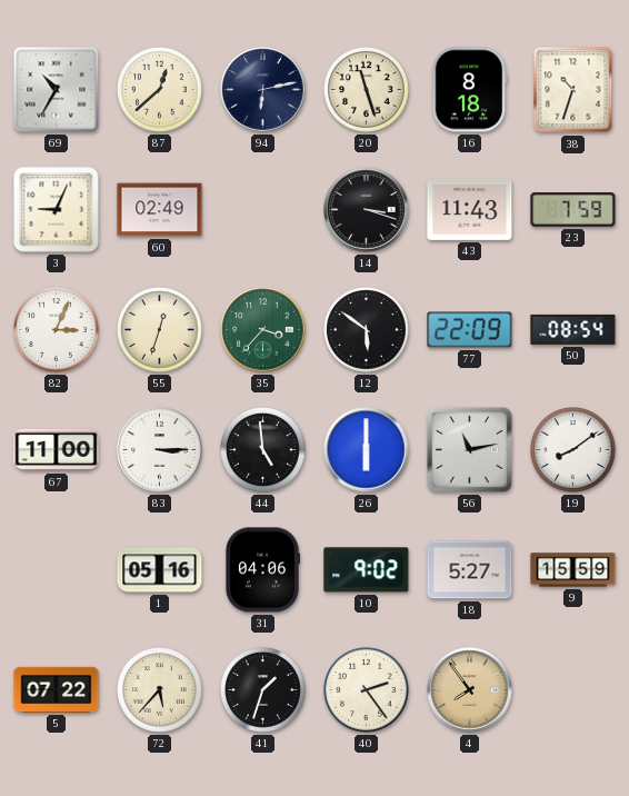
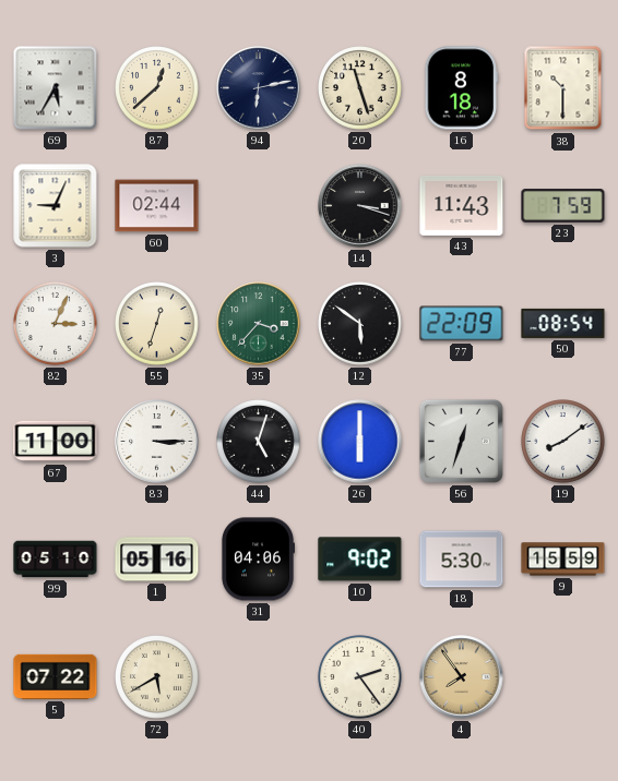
69: 10:35 -> 5:35 (56, 88)
38: 10:33 -> 10:30 (563, 88)
60: 02:49 -> 02:44 (157, 206)
44: 4:59 -> 5:03 (259, 442)
56: 11:13 -> 12:33 (461, 441)
99: none -> 05:10 (56, 560)
18: 5:27 -> 5:30 (462, 560)
72: 5:37 -> 5:40 (157, 677)
41: 1:33 -> none (263, 690)
